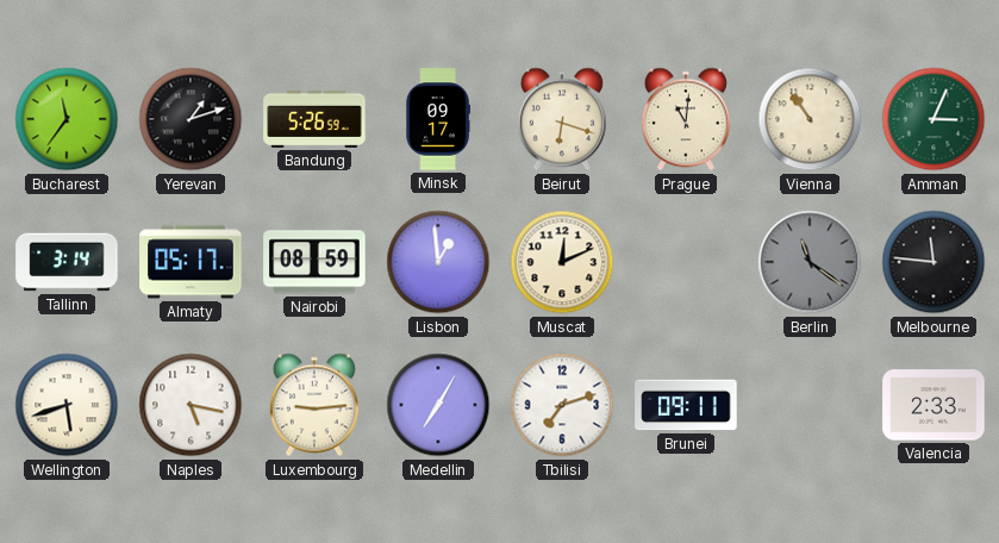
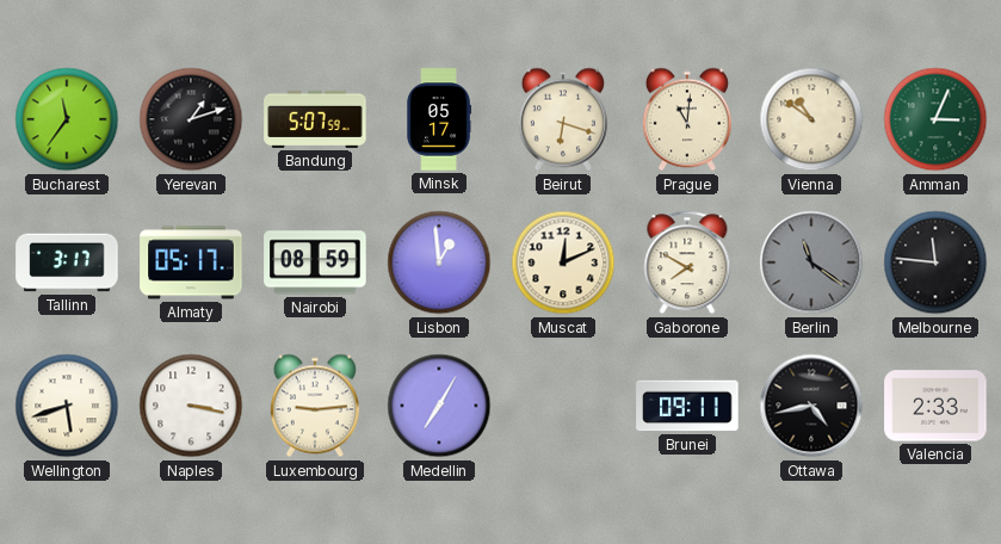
Bandung: 5:26 -> 5:07 (315, 119)
Minsk: 09:17 -> 05:17 (439, 119)
Vienna: 10:54 -> 10:51 (811, 119)
Tallinn: 3:14 -> 3:17 (67, 262)
Gaborone: none -> 7:50 (687, 262)
Naples: 5:17 -> 3:17 (191, 406)
Tbilisi: 7:12 -> none (562, 405)
Ottawa: none -> 4:43 (811, 406)
